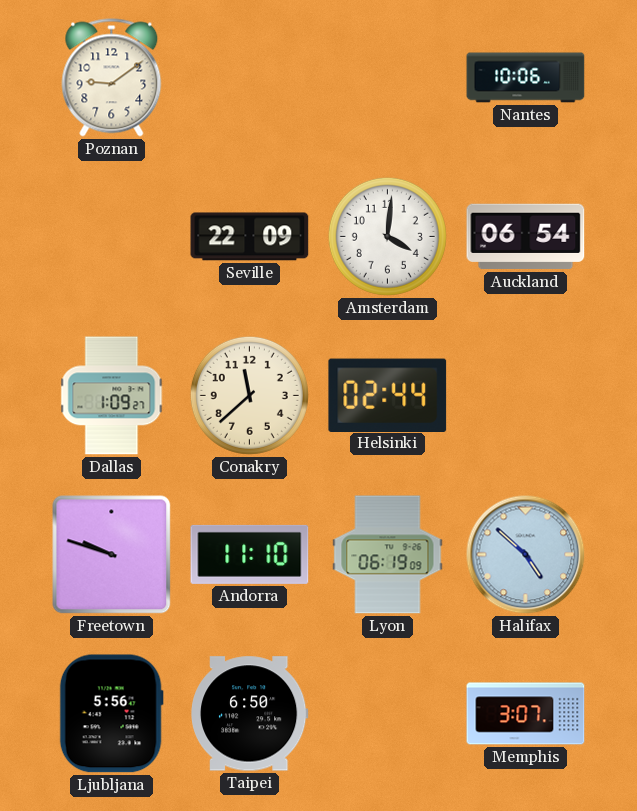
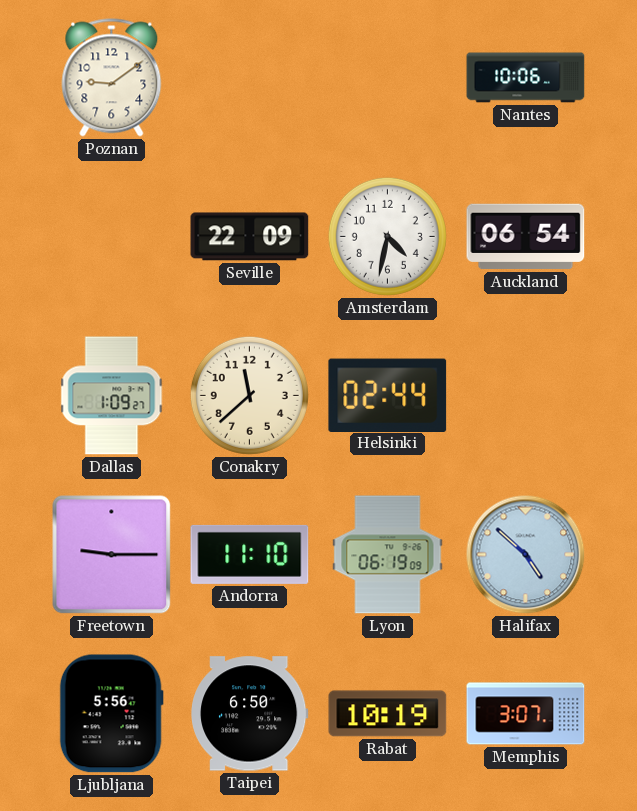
Amsterdam: 4:01 -> 4:32 (387, 236)
Freetown: 9:48 -> 9:15 (112, 555)
Rabat: none -> 10:19 (388, 714)
